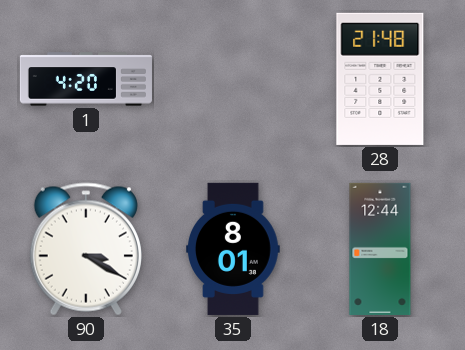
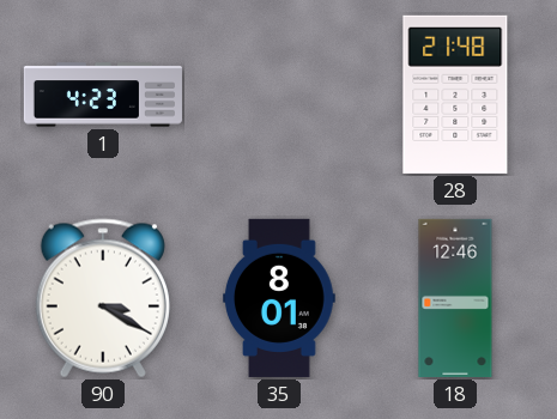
1: 4:20 -> 4:23 (103, 95)
18: 12:44 -> 12:46 (455, 298)
